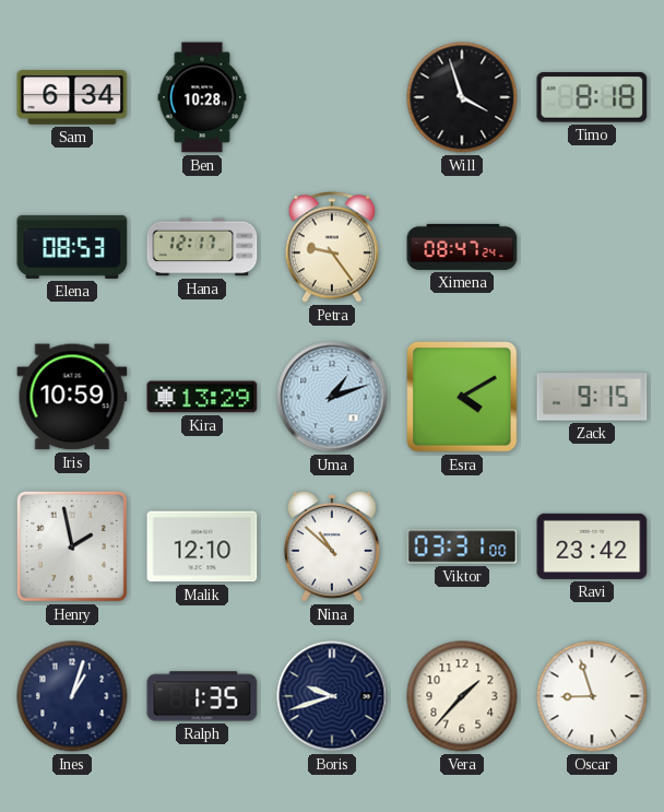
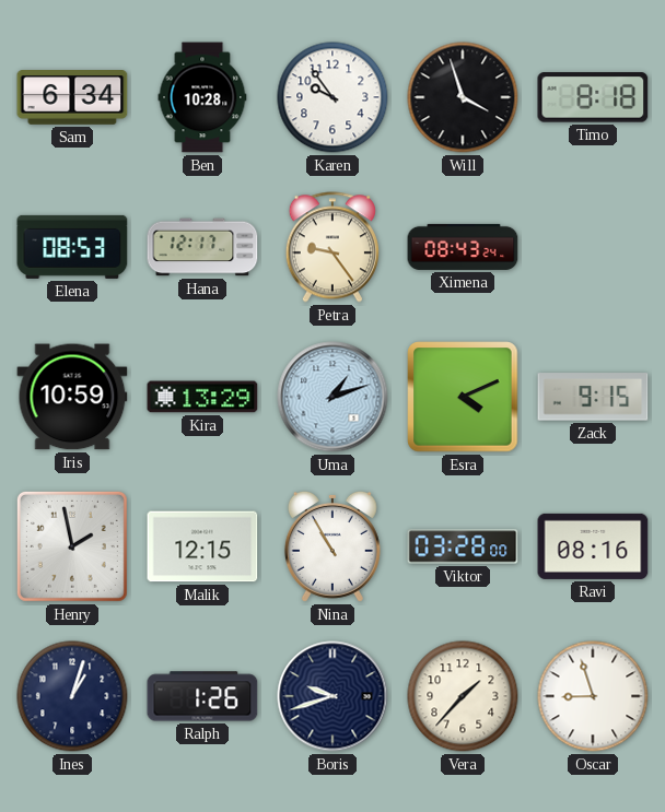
Karen: none -> 9:54 (332, 97)
Ximena: 08:47 -> 08:43 (463, 247)
Esra: 4:10 -> 4:11 (463, 397)
Malik: 12:10 -> 12:15 (202, 546)
Nina: 10:52 -> 10:55 (332, 546)
Viktor: 03:31 -> 03:28 (463, 546)
Ravi: 23:42 -> 08:16 (593, 546)
Ralph: 1:35 -> 1:26 (202, 696)
